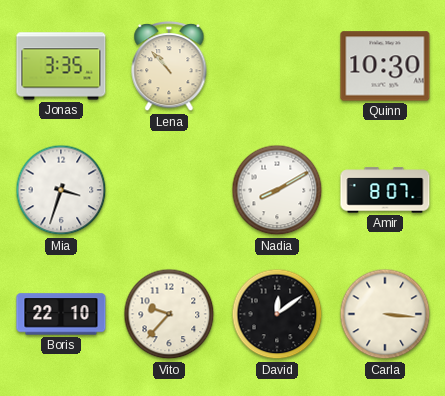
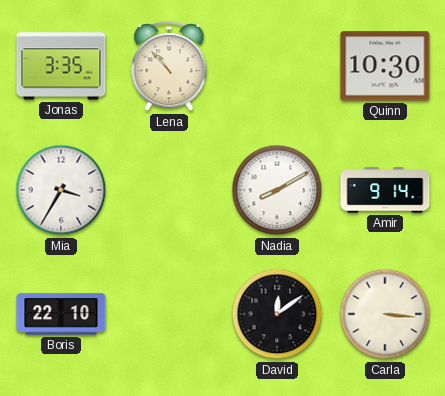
Mia: 3:33 -> 3:35 (61, 190)
Amir: 8:07 -> 9:14 (385, 190)
Vito: 9:37 -> none (169, 314)
